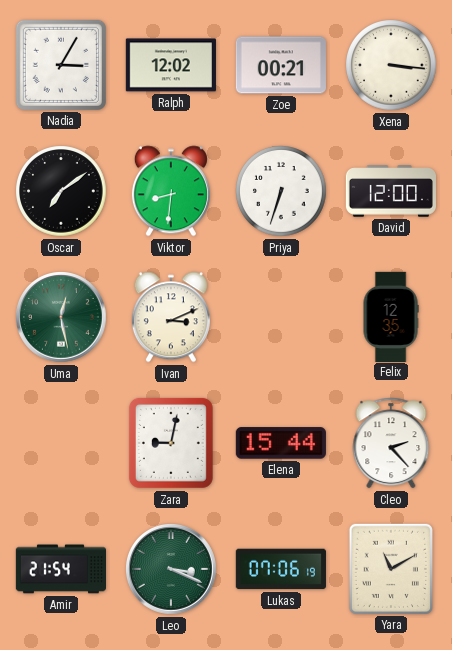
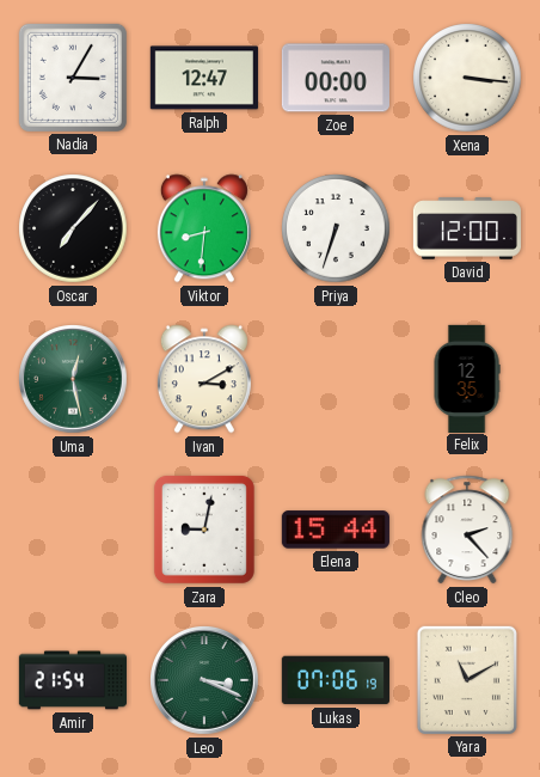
Ralph: 12:02 -> 12:47 (204, 78)
Zoe: 00:21 -> 00:00 (336, 78)
Oscar: 7:09 -> 7:07 (73, 228)
Ivan: 3:11 -> 3:10 (204, 379)
